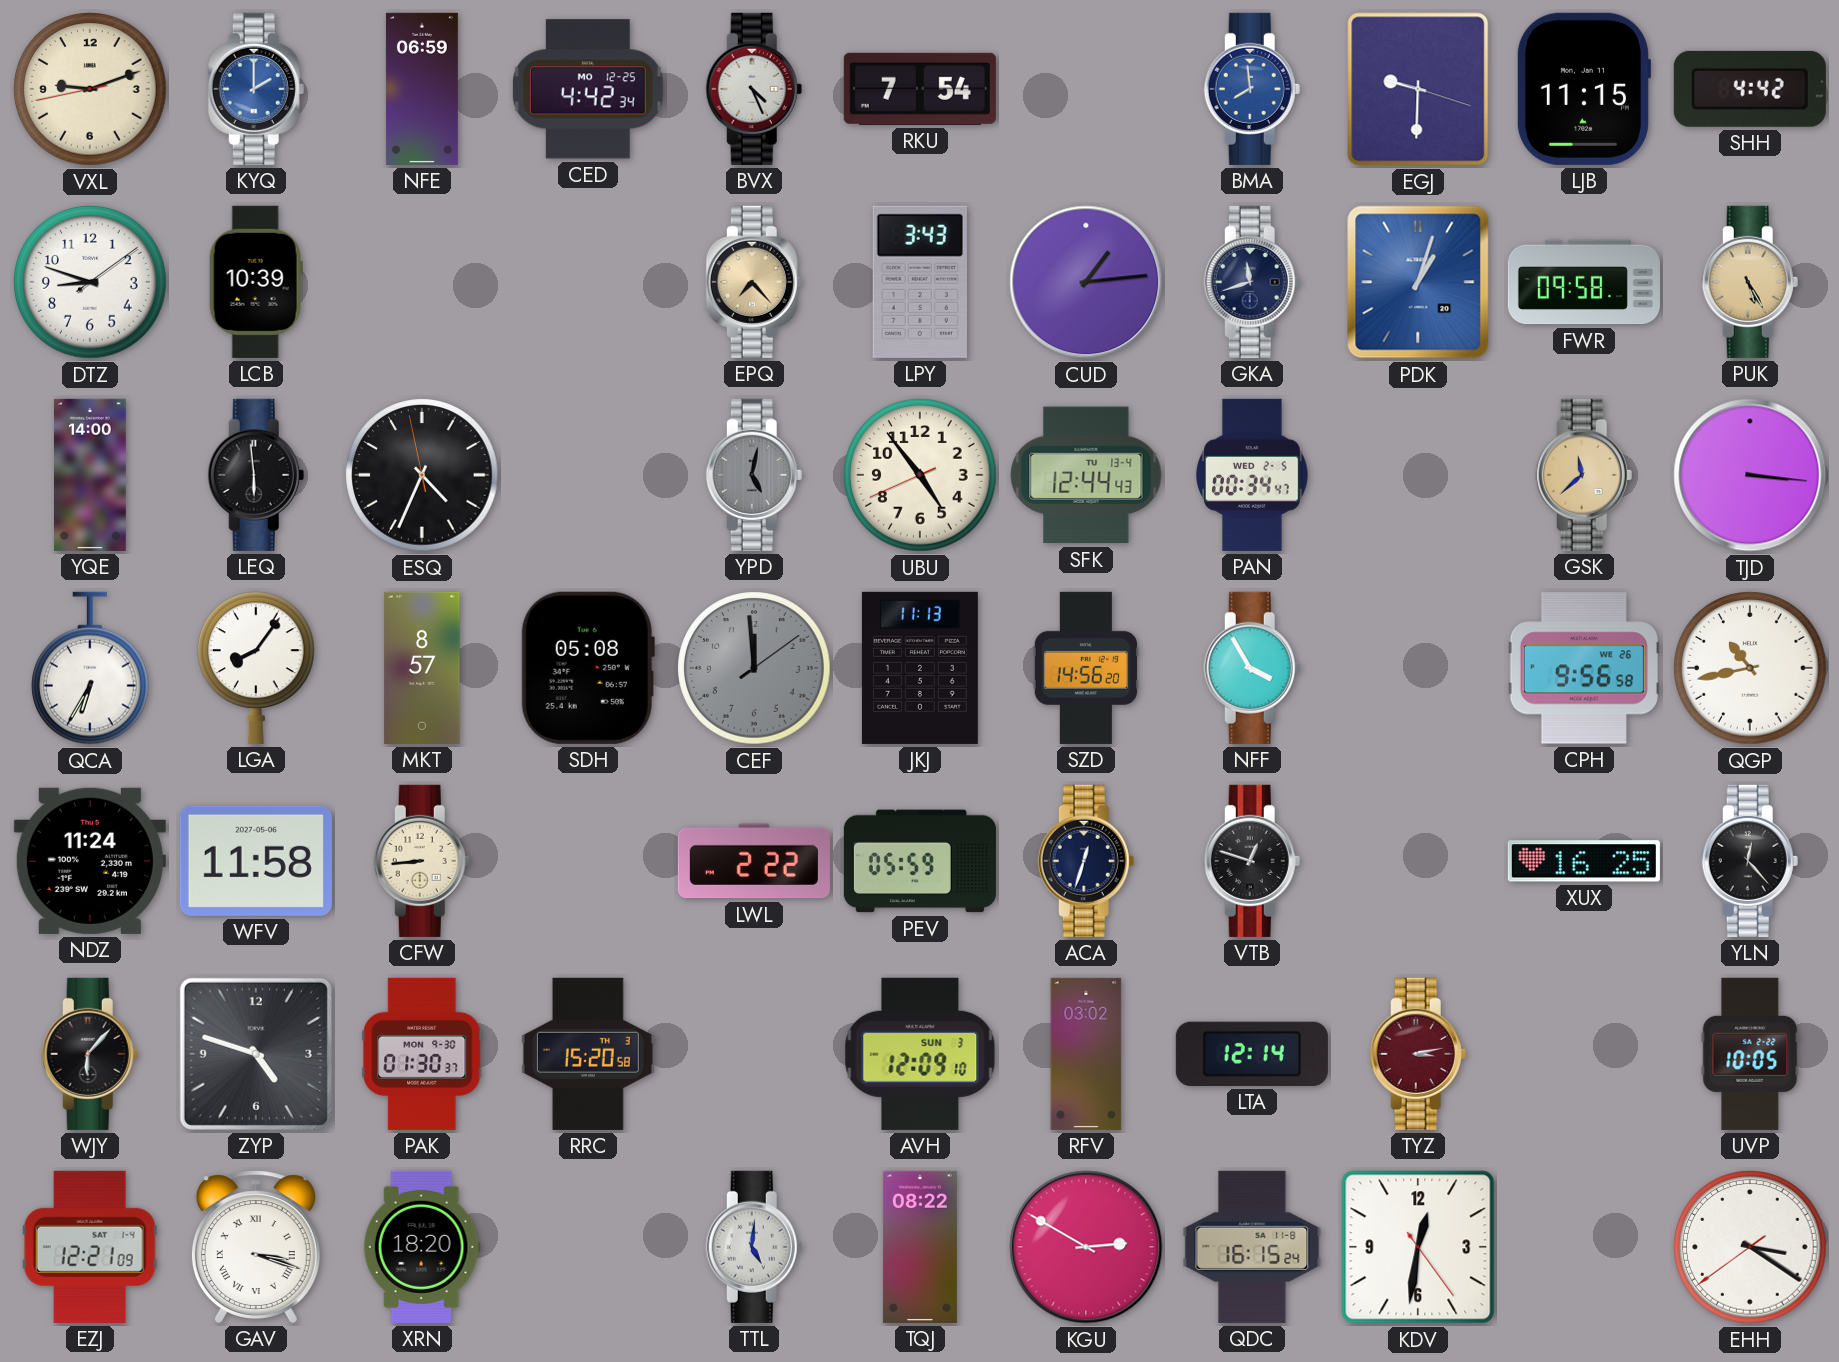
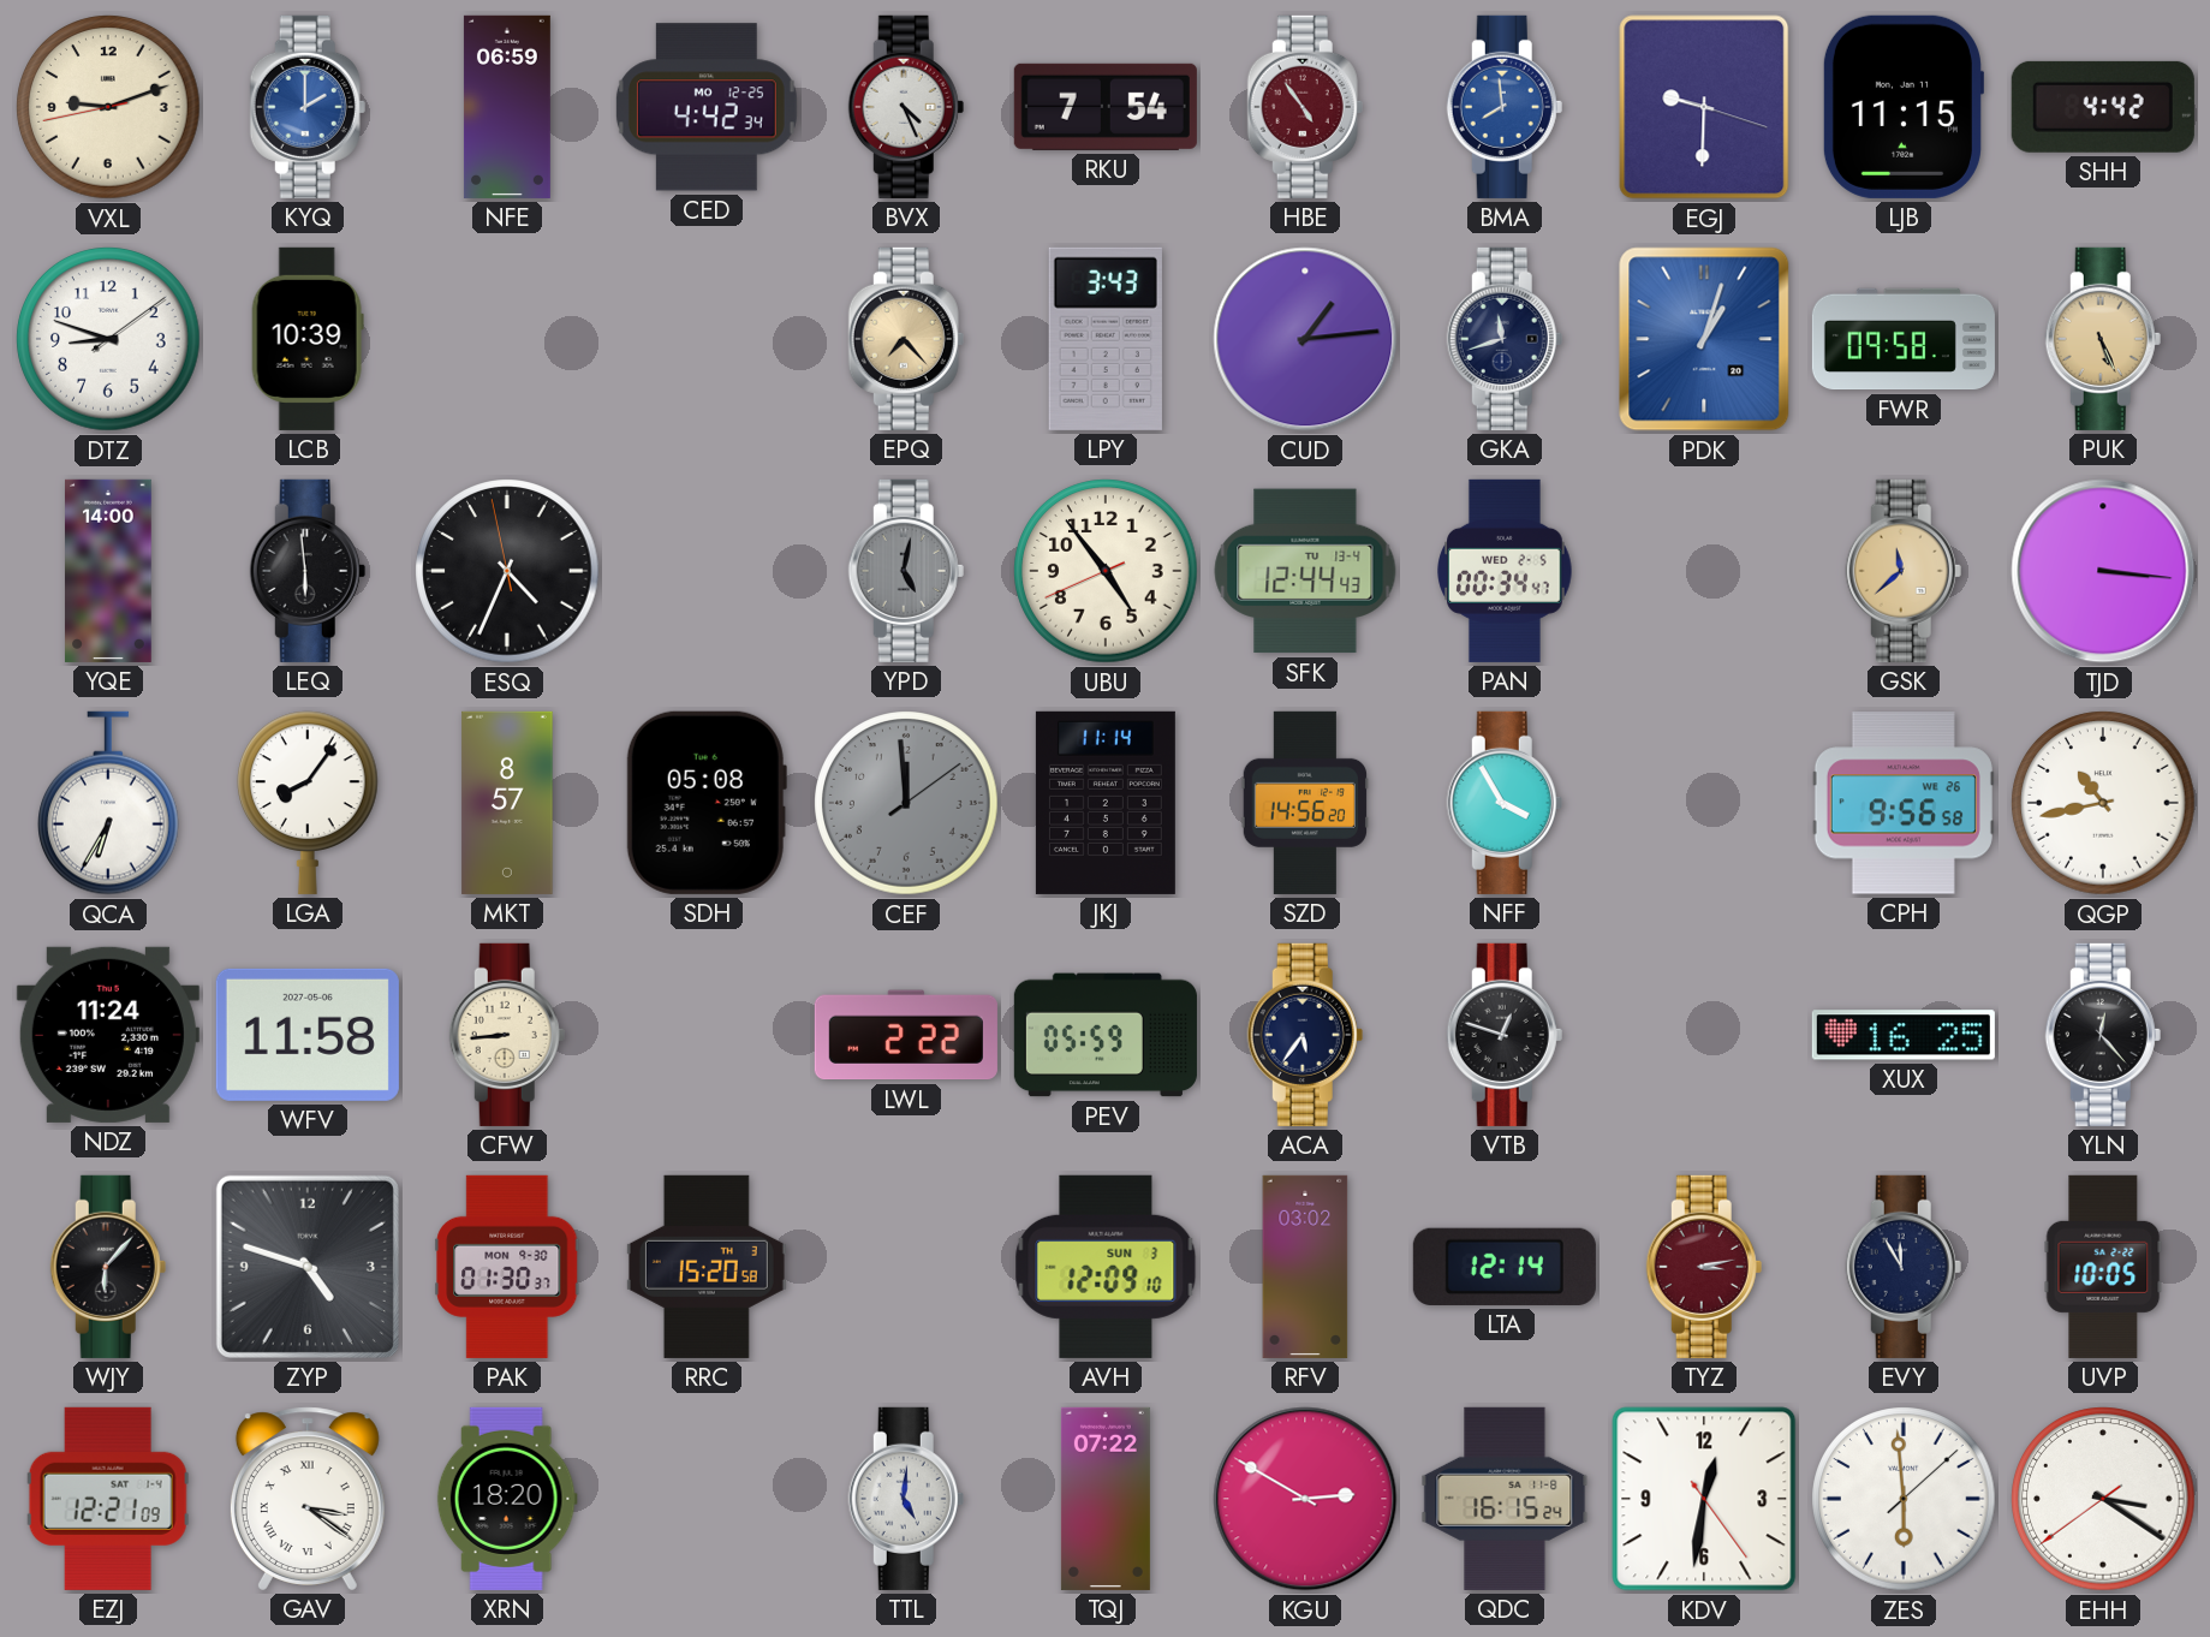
HBE: none -> 4:54 (1305, 107)
PUK: 5:25 -> 5:26 (2103, 339)
JKJ: 11:13 -> 11:14 (1106, 803)
ACA: 12:33 -> 5:36 (1305, 1035)
EVY: none -> 11:55 (1904, 1267)
GAV: 3:18 -> 3:21 (308, 1499)
TQJ: 08:22 -> 07:22 (1106, 1499)
ZES: none -> 5:59 (1904, 1499)
